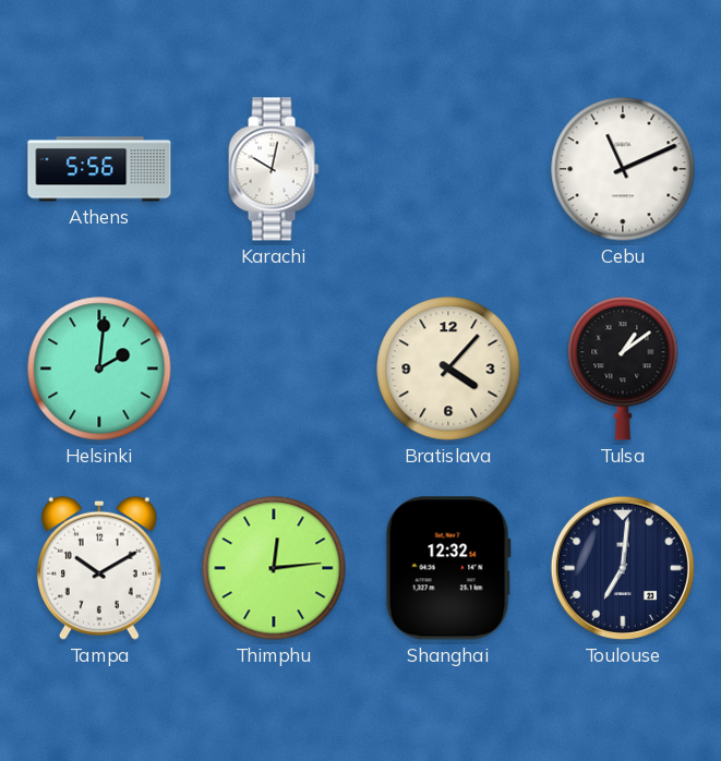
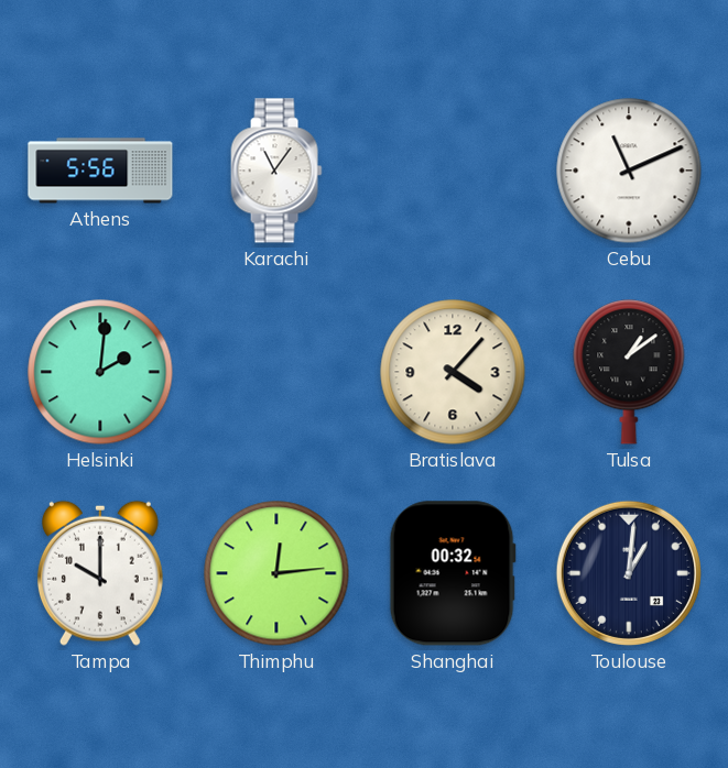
Karachi: 10:02 -> 11:06 (276, 171)
Tampa: 10:10 -> 10:00 (100, 573)
Shanghai: 12:32 -> 00:32 (453, 573)
Toulouse: 7:01 -> 1:01 (629, 573)
